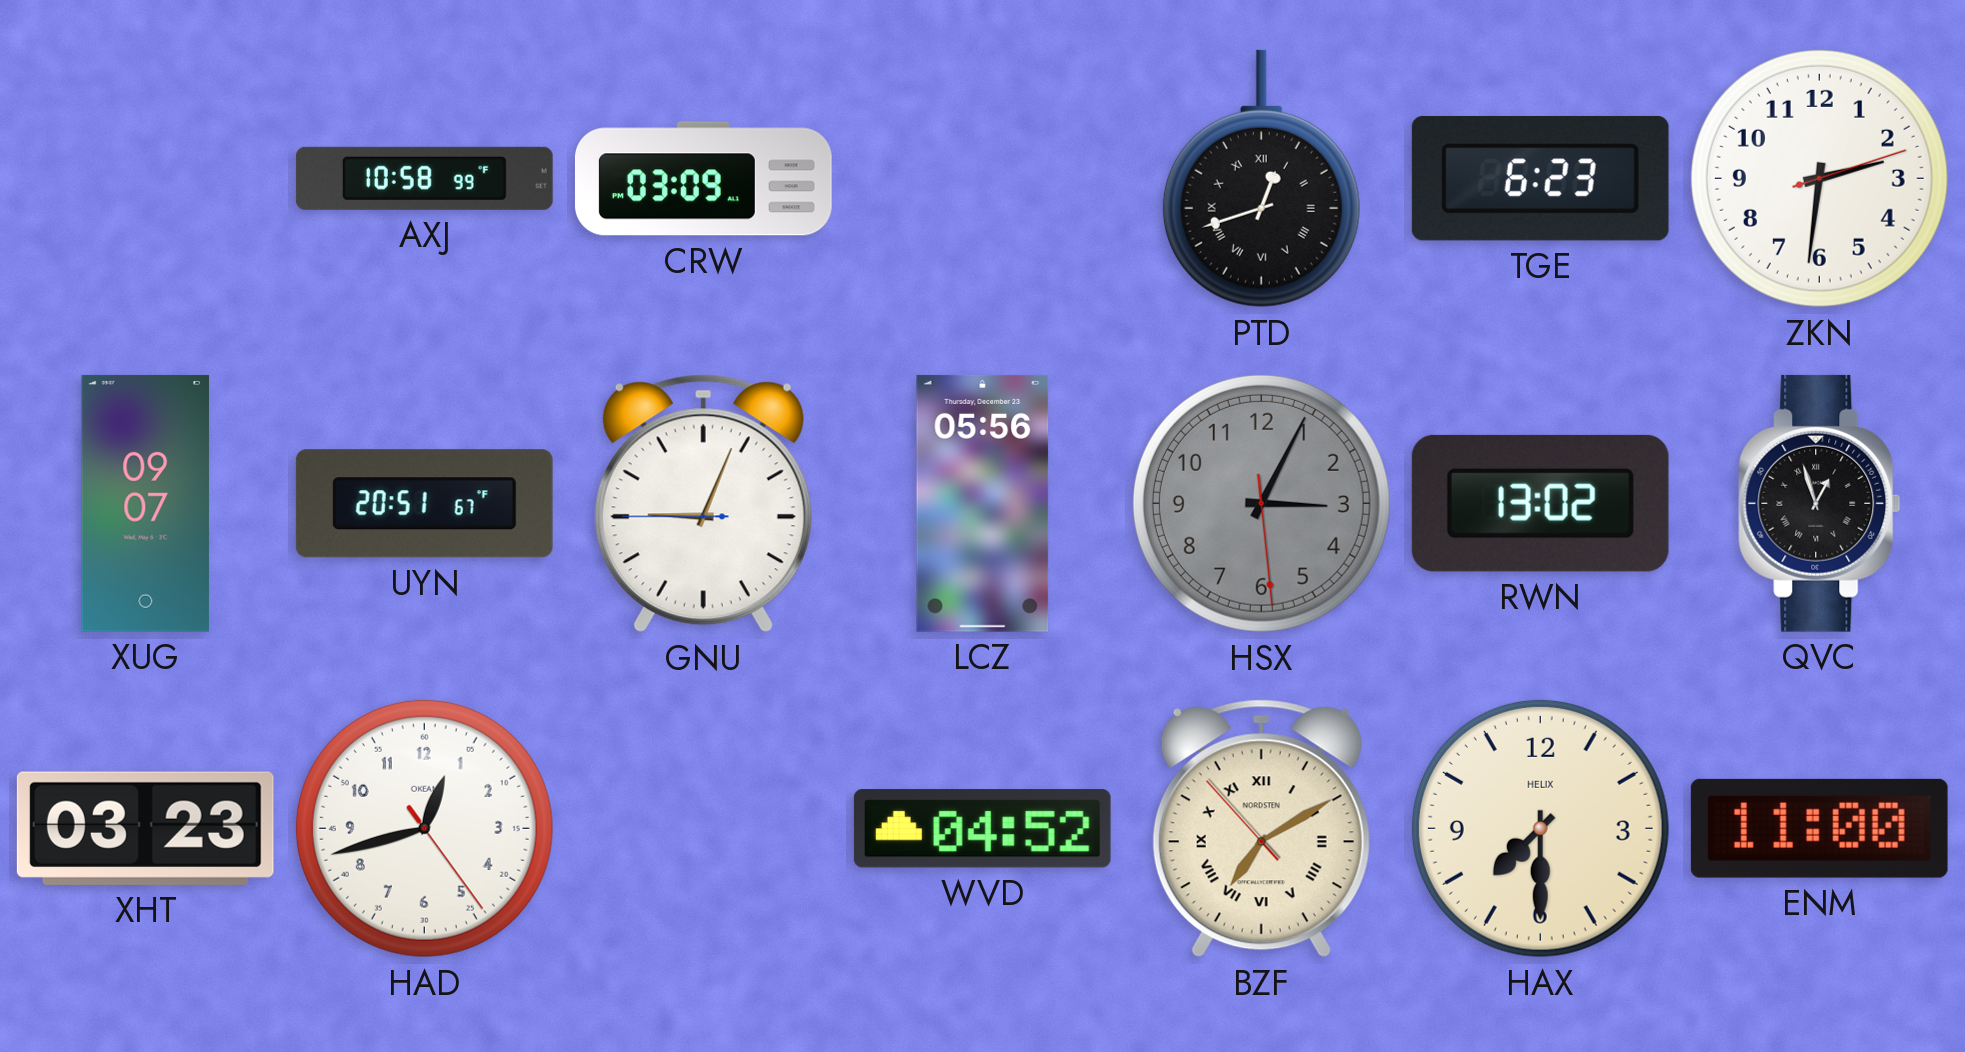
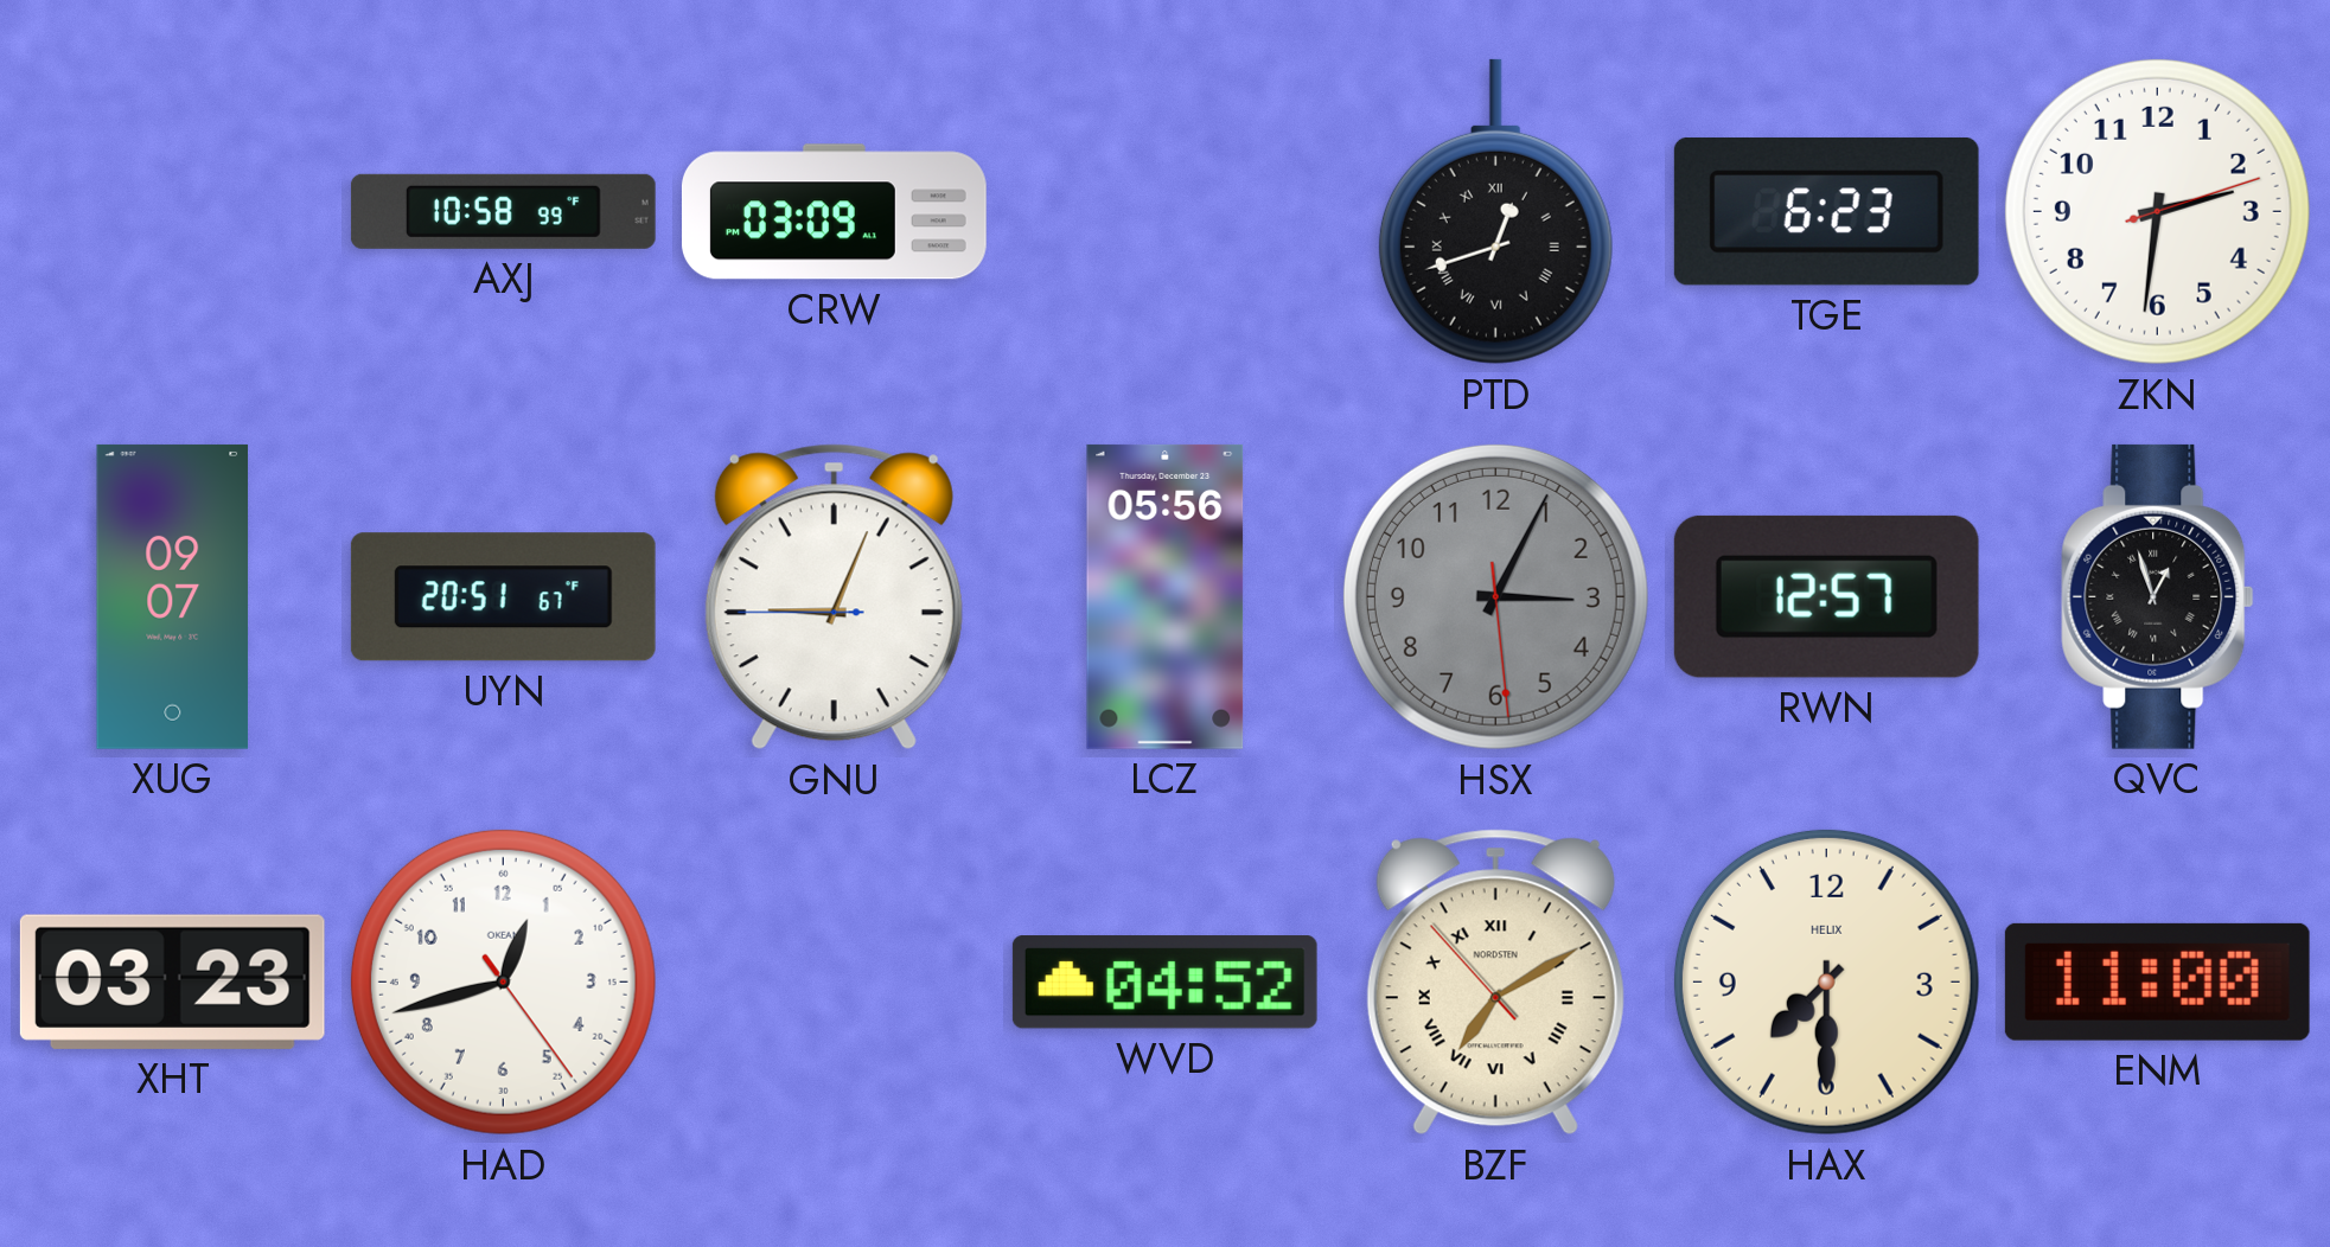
RWN: 13:02 -> 12:57 (1826, 596)
